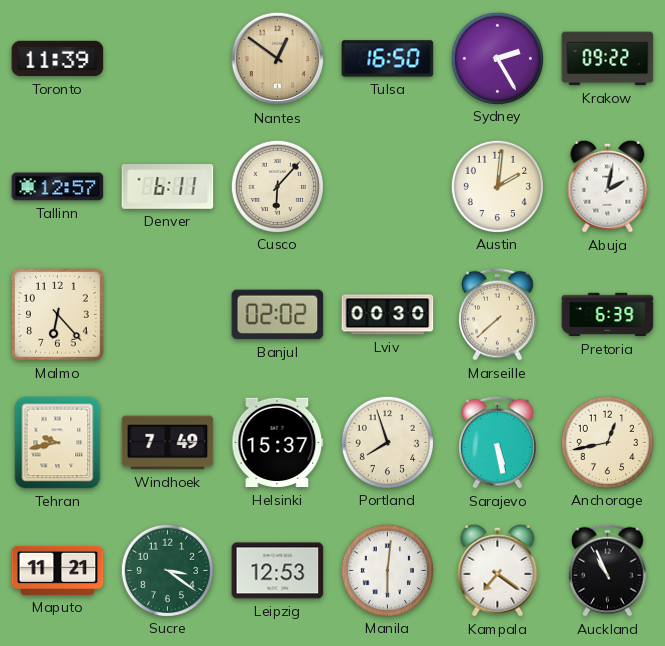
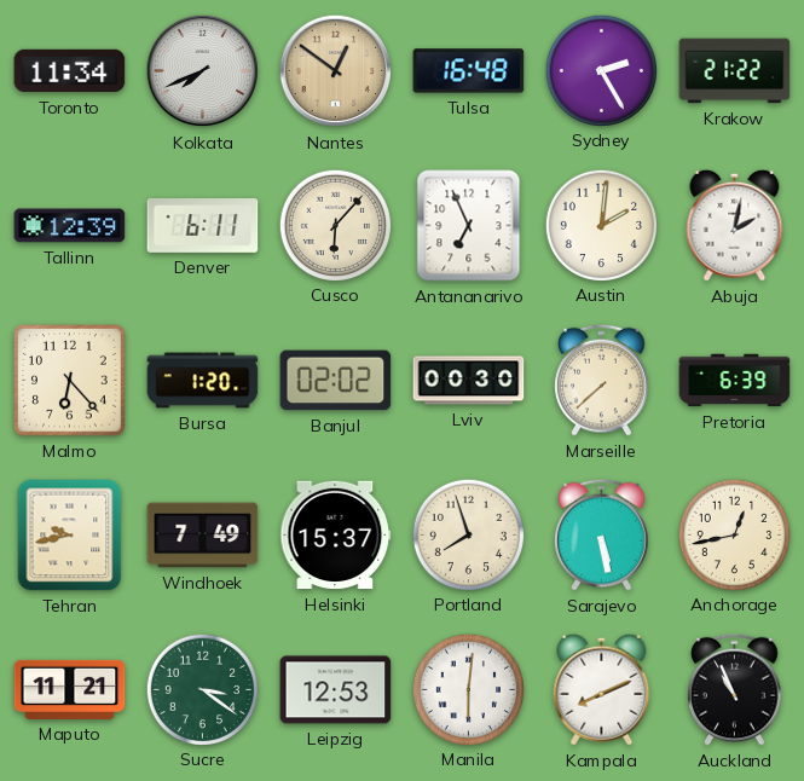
Toronto: 11:39 -> 11:34 (70, 71)
Kolkata: none -> 7:41 (203, 71)
Tulsa: 16:50 -> 16:48 (469, 71)
Krakow: 09:22 -> 21:22 (735, 71)
Tallinn: 12:57 -> 12:39 (70, 226)
Antananarivo: none -> 6:56 (469, 226)
Bursa: none -> 1:20 (203, 381)
Kampala: 7:21 -> 8:11 (602, 689)
